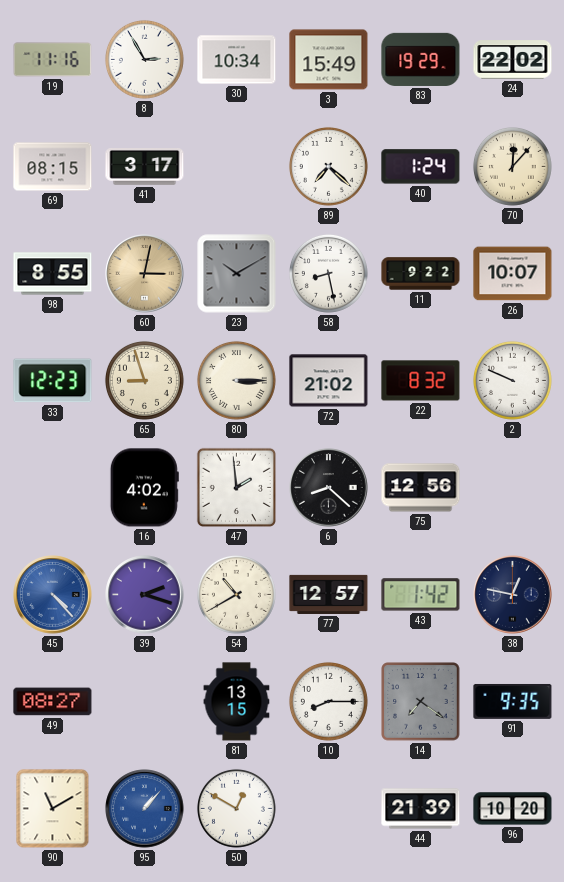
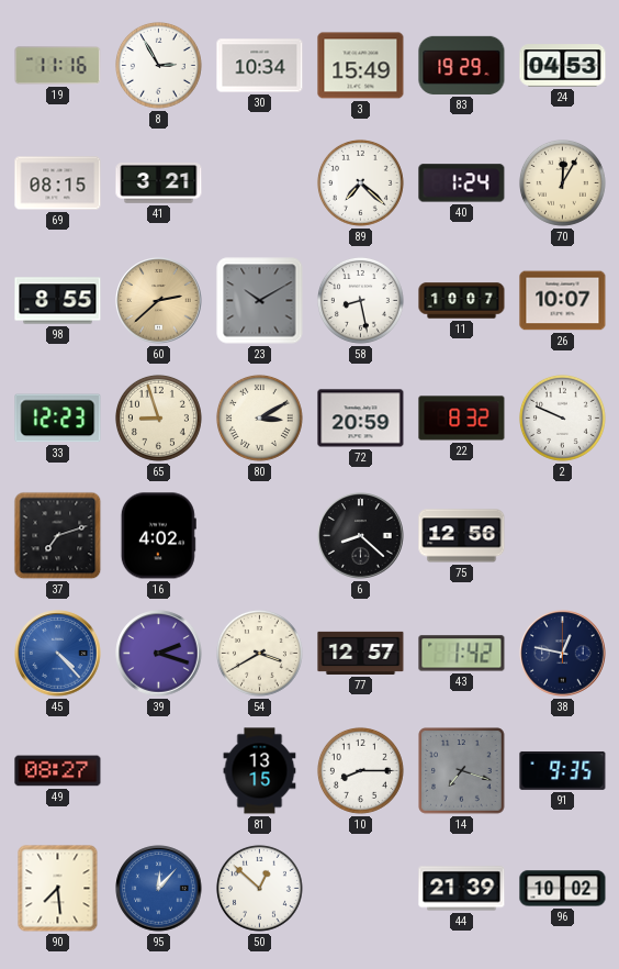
24: 22:02 -> 04:53 (563, 66)
41: 3:17 -> 3:21 (159, 183)
70: 12:07 -> 12:05 (562, 182)
60: 3:02 -> 2:38 (159, 301)
11: 9:22 -> 10:07 (462, 301)
80: 3:15 -> 3:10 (259, 417)
72: 21:02 -> 20:59 (361, 419)
37: none -> 7:12 (58, 536)
47: 1:59 -> none (236, 487)
54: 10:40 -> 3:40 (259, 653)
14: 7:21 -> 7:18 (462, 771)
90: 11:10 -> 7:29 (58, 889)
95: 1:07 -> 12:07 (159, 889)
50: 12:50 -> 12:52 (259, 888)
96: 10:20 -> 10:02 (563, 889)
